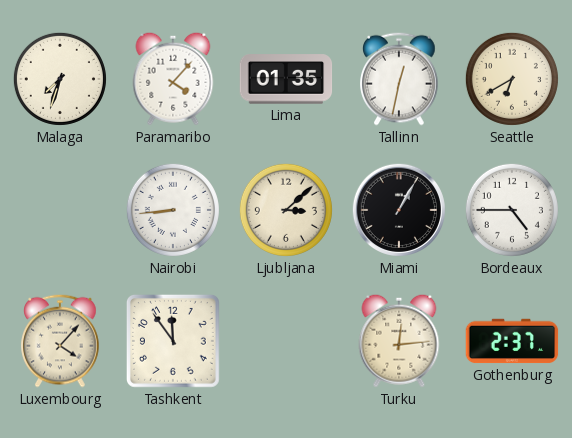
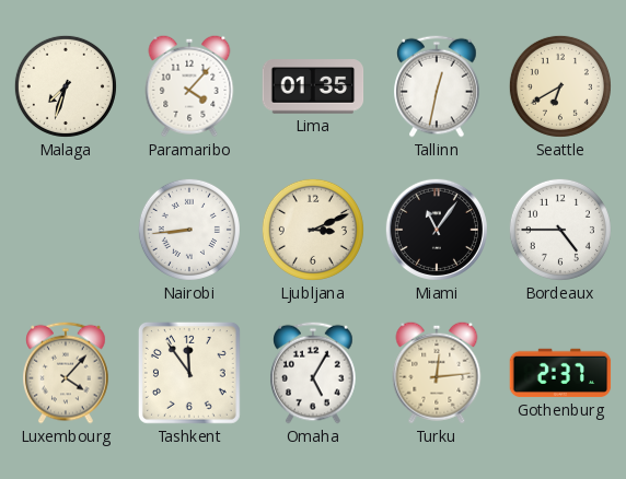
Ljubljana: 3:08 -> 3:11 (313, 230)
Miami: 1:05 -> 11:06 (437, 230)
Omaha: none -> 5:05 (313, 373)
